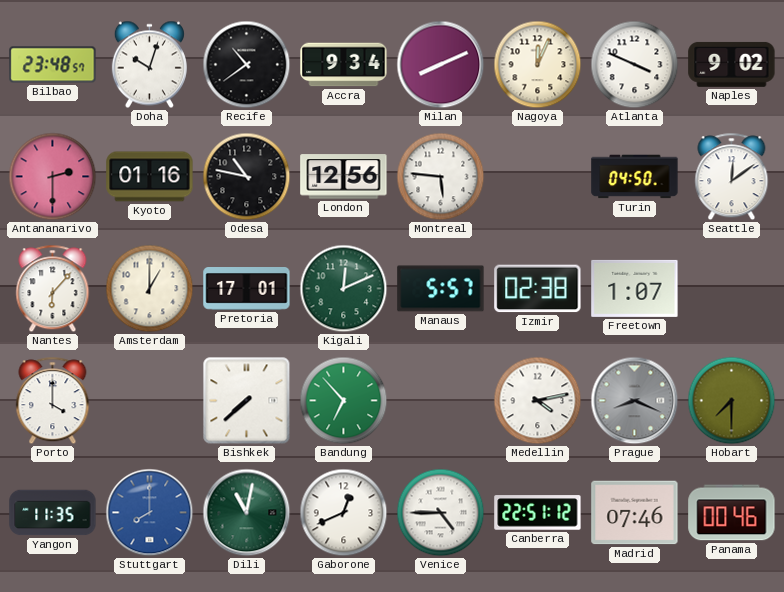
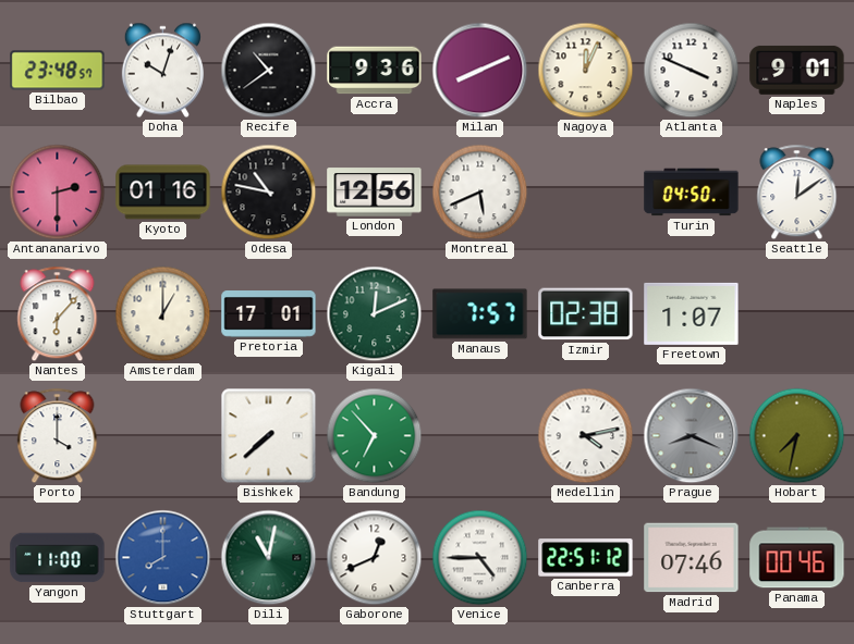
Accra: 9:34 -> 9:36 (375, 71)
Naples: 9:02 -> 9:01 (797, 70)
Montreal: 5:46 -> 5:41 (480, 193)
Manaus: 5:57 -> 7:57 (480, 314)
Hobart: 7:30 -> 7:32 (797, 436)
Yangon: 11:35 -> 11:00 (58, 558)
